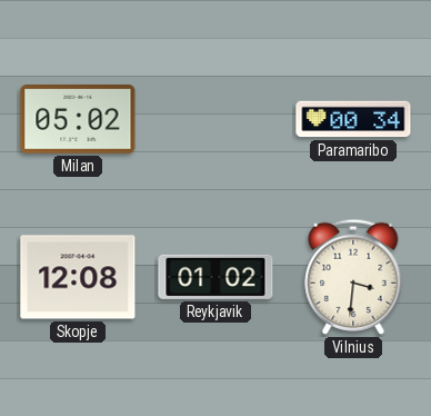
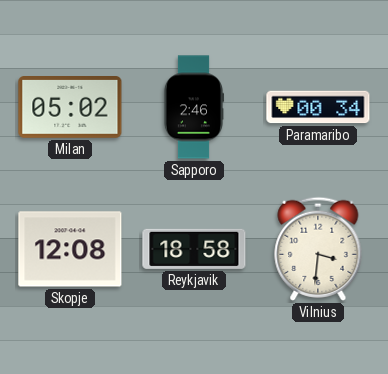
Sapporo: none -> 2:46 (193, 107)
Reykjavik: 01:02 -> 18:58 (194, 249)
